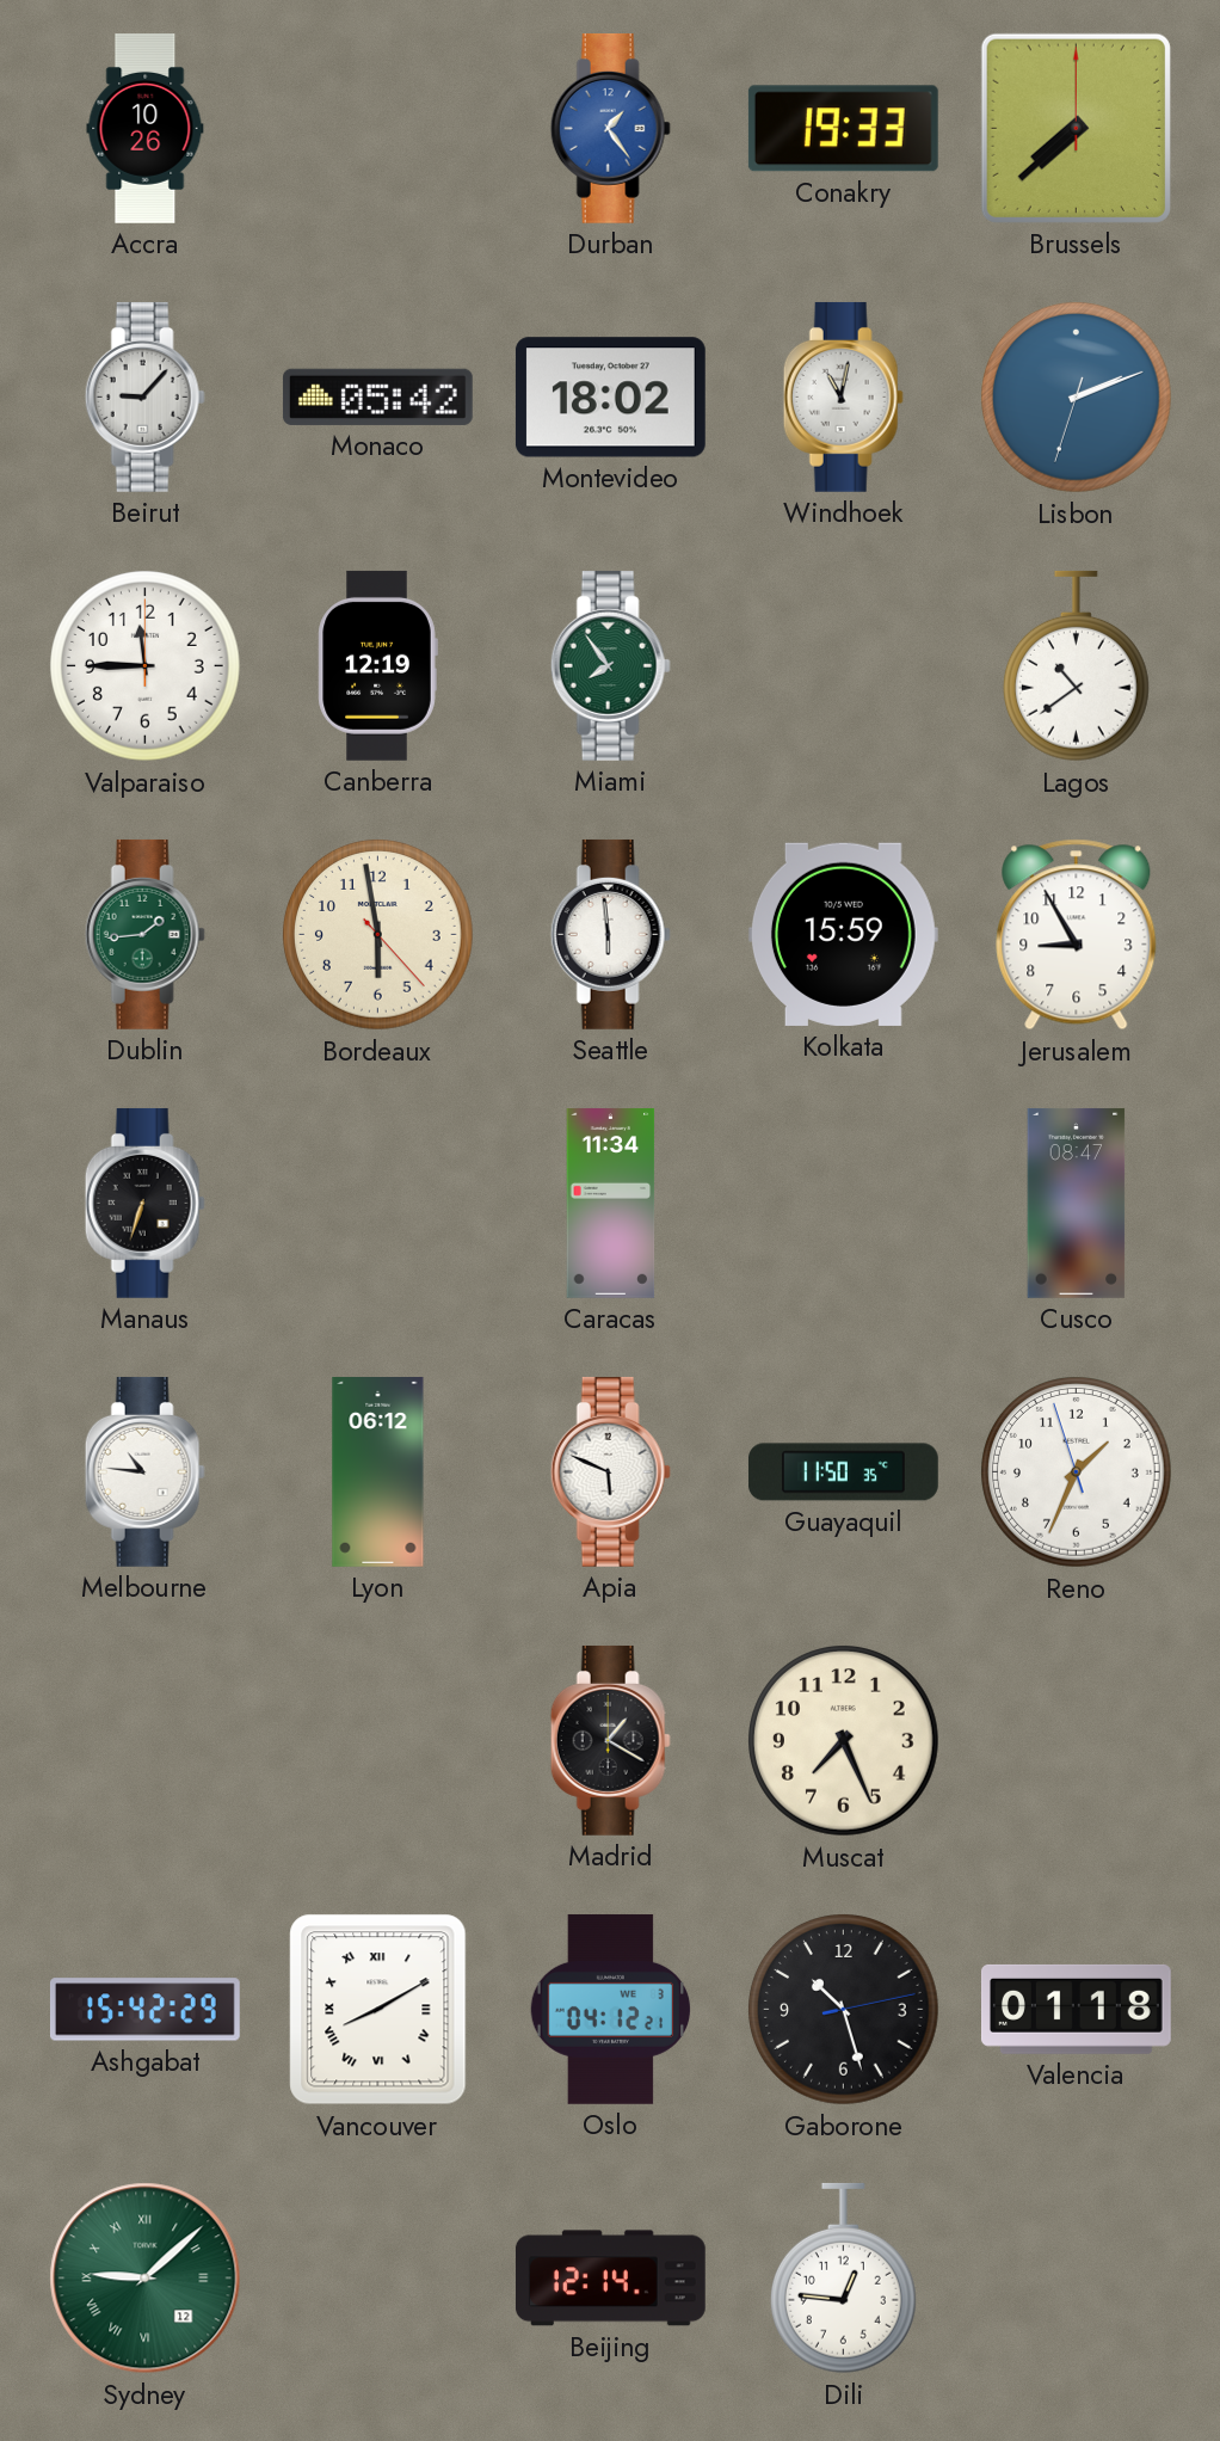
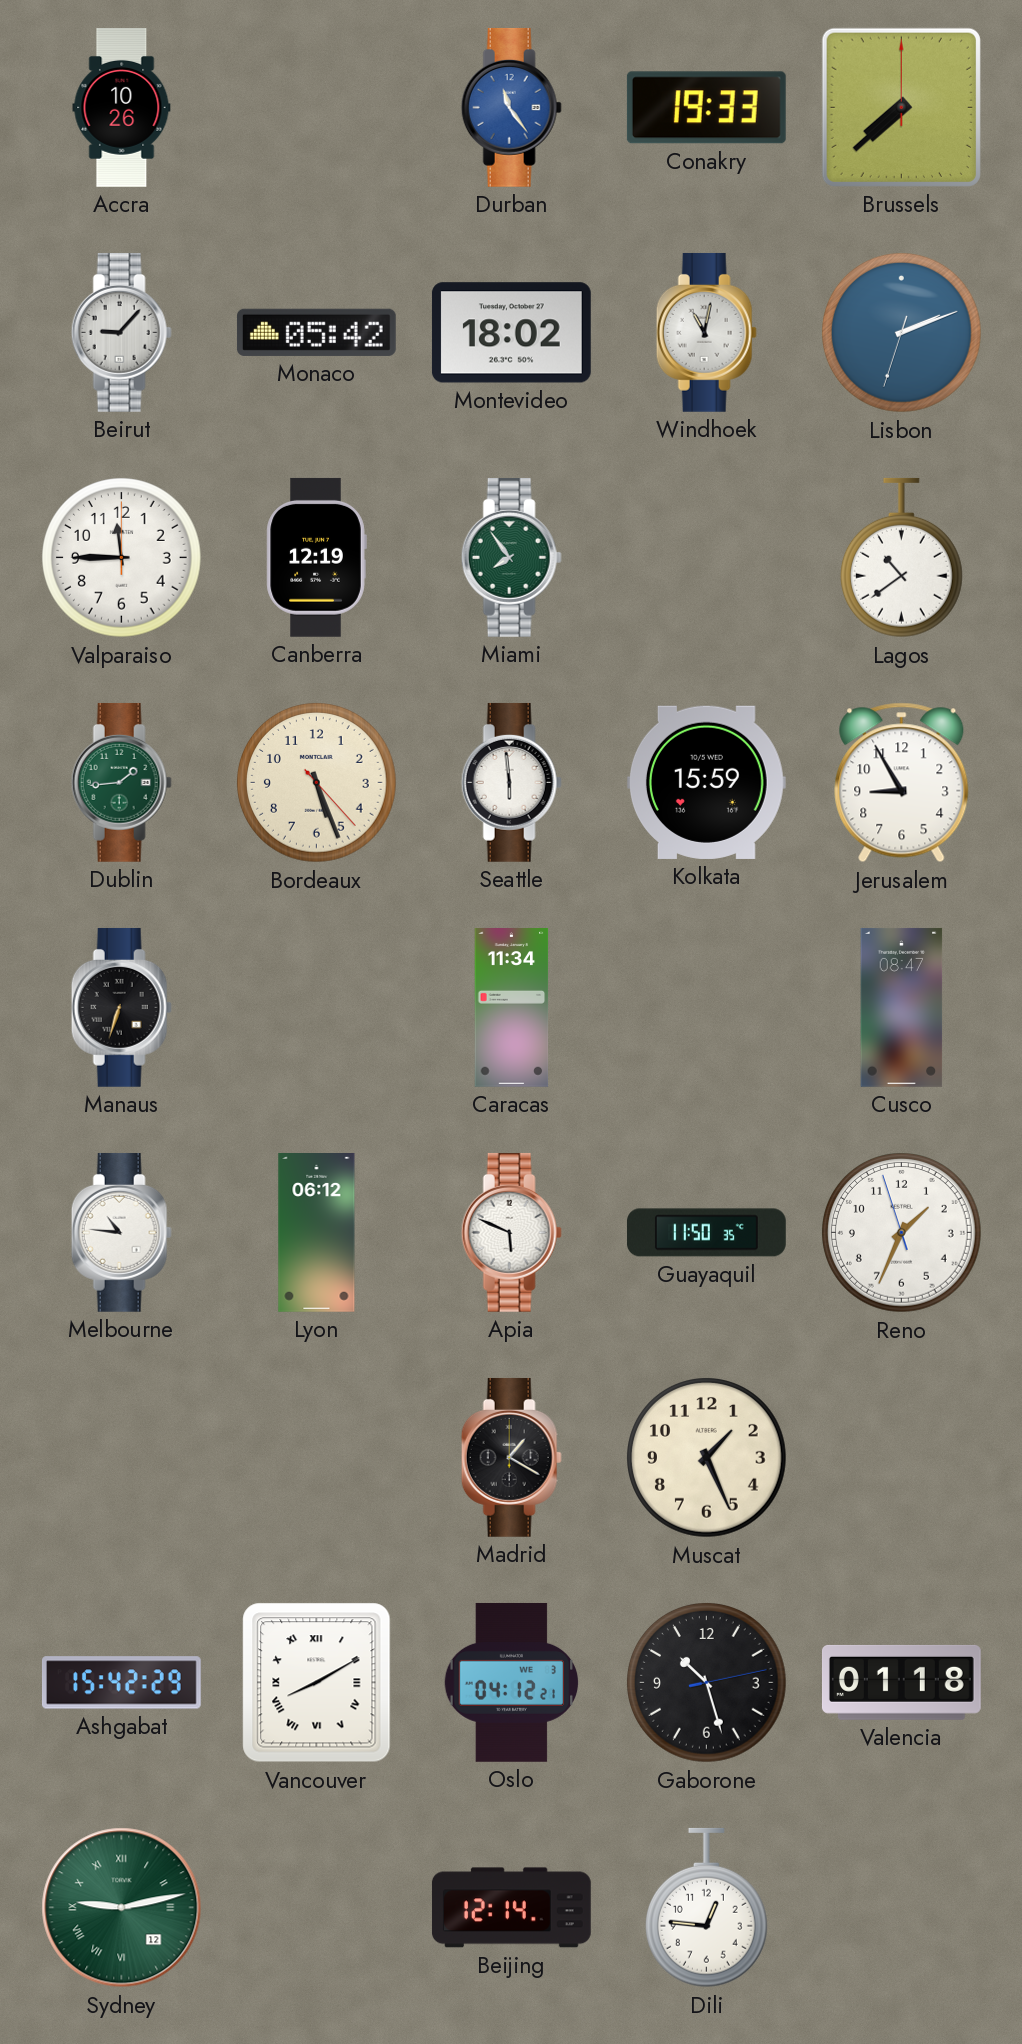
Durban: 1:24 -> 11:24 (511, 107)
Bordeaux: 5:58 -> 5:26 (317, 783)
Muscat: 7:26 -> 1:26 (707, 1458)
Sydney: 9:08 -> 9:13 (122, 1908)
